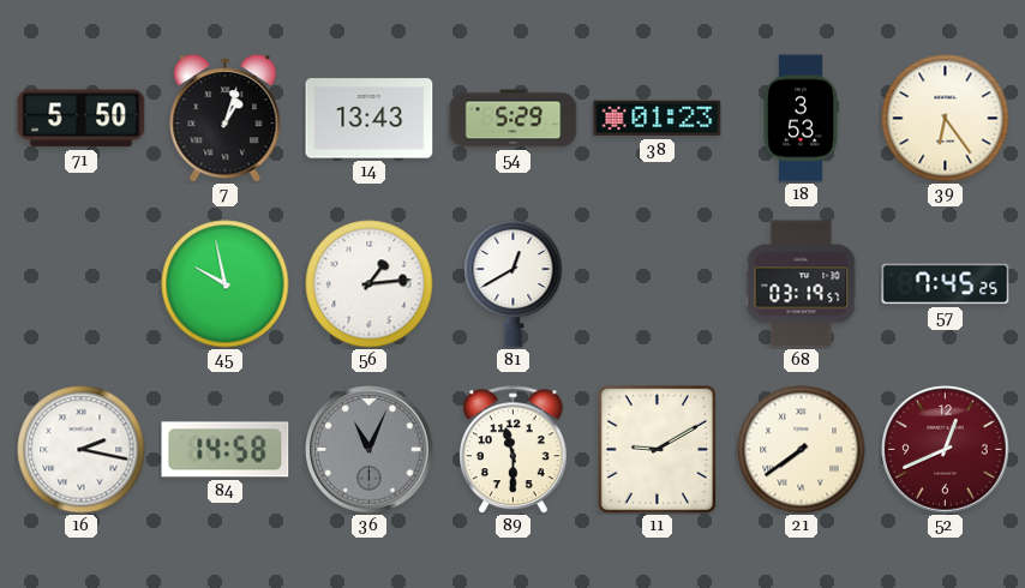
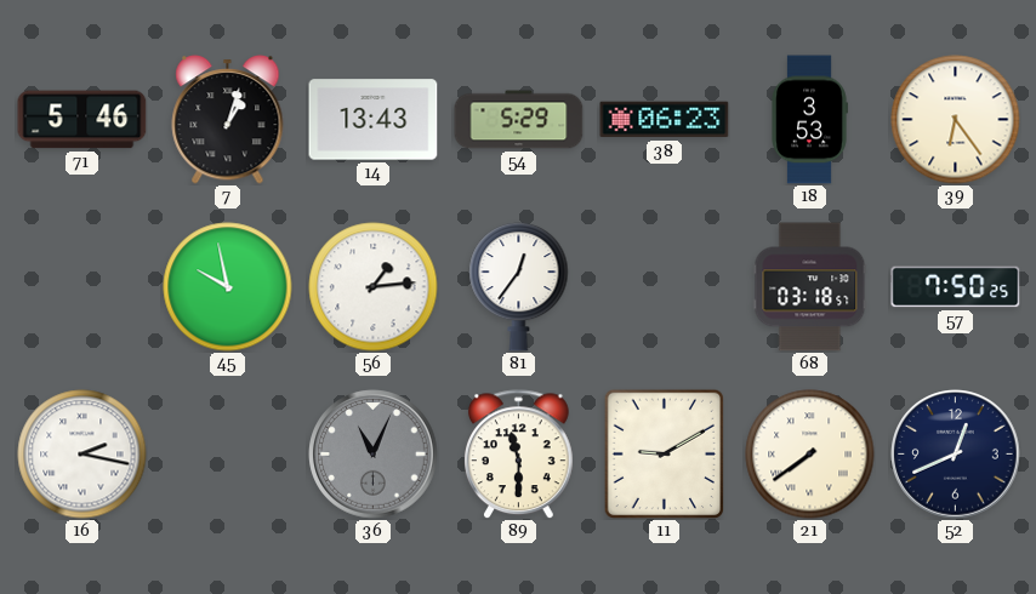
71: 5:50 -> 5:46 (82, 120)
38: 01:23 -> 06:23 (665, 120)
81: 12:40 -> 12:36 (519, 286)
68: 03:19 -> 03:18 (810, 287)
57: 7:45 -> 7:50 (956, 287)
84: 14:58 -> none (226, 450)
52 dial: burgundy -> navy (956, 455)
